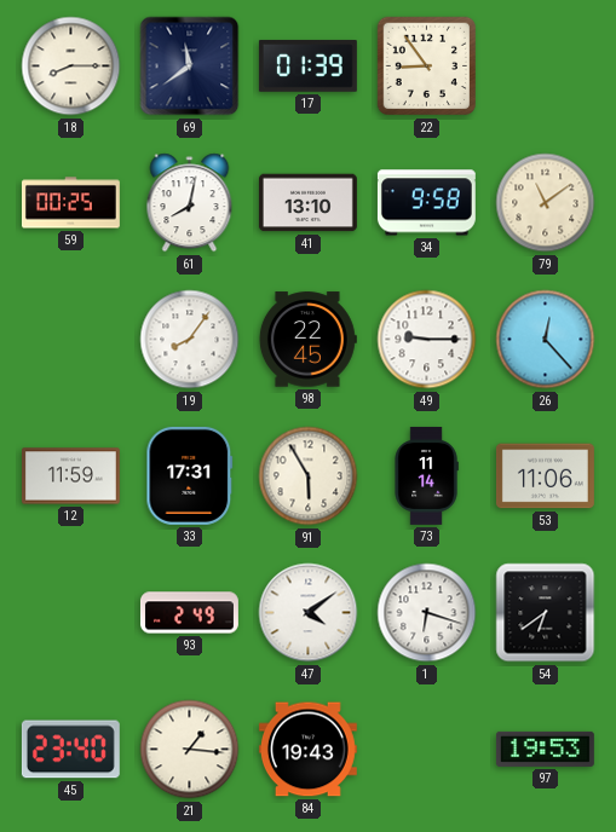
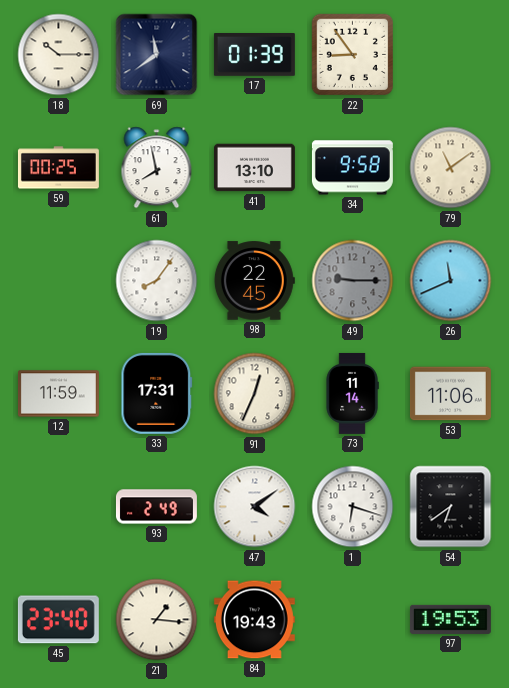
18: 8:15 -> 10:15 (59, 55)
61: 8:02 -> 7:58 (157, 168)
49 dial: white -> grey (353, 281)
26: 12:23 -> 11:41 (451, 281)
91: 5:55 -> 12:34 (255, 394)
